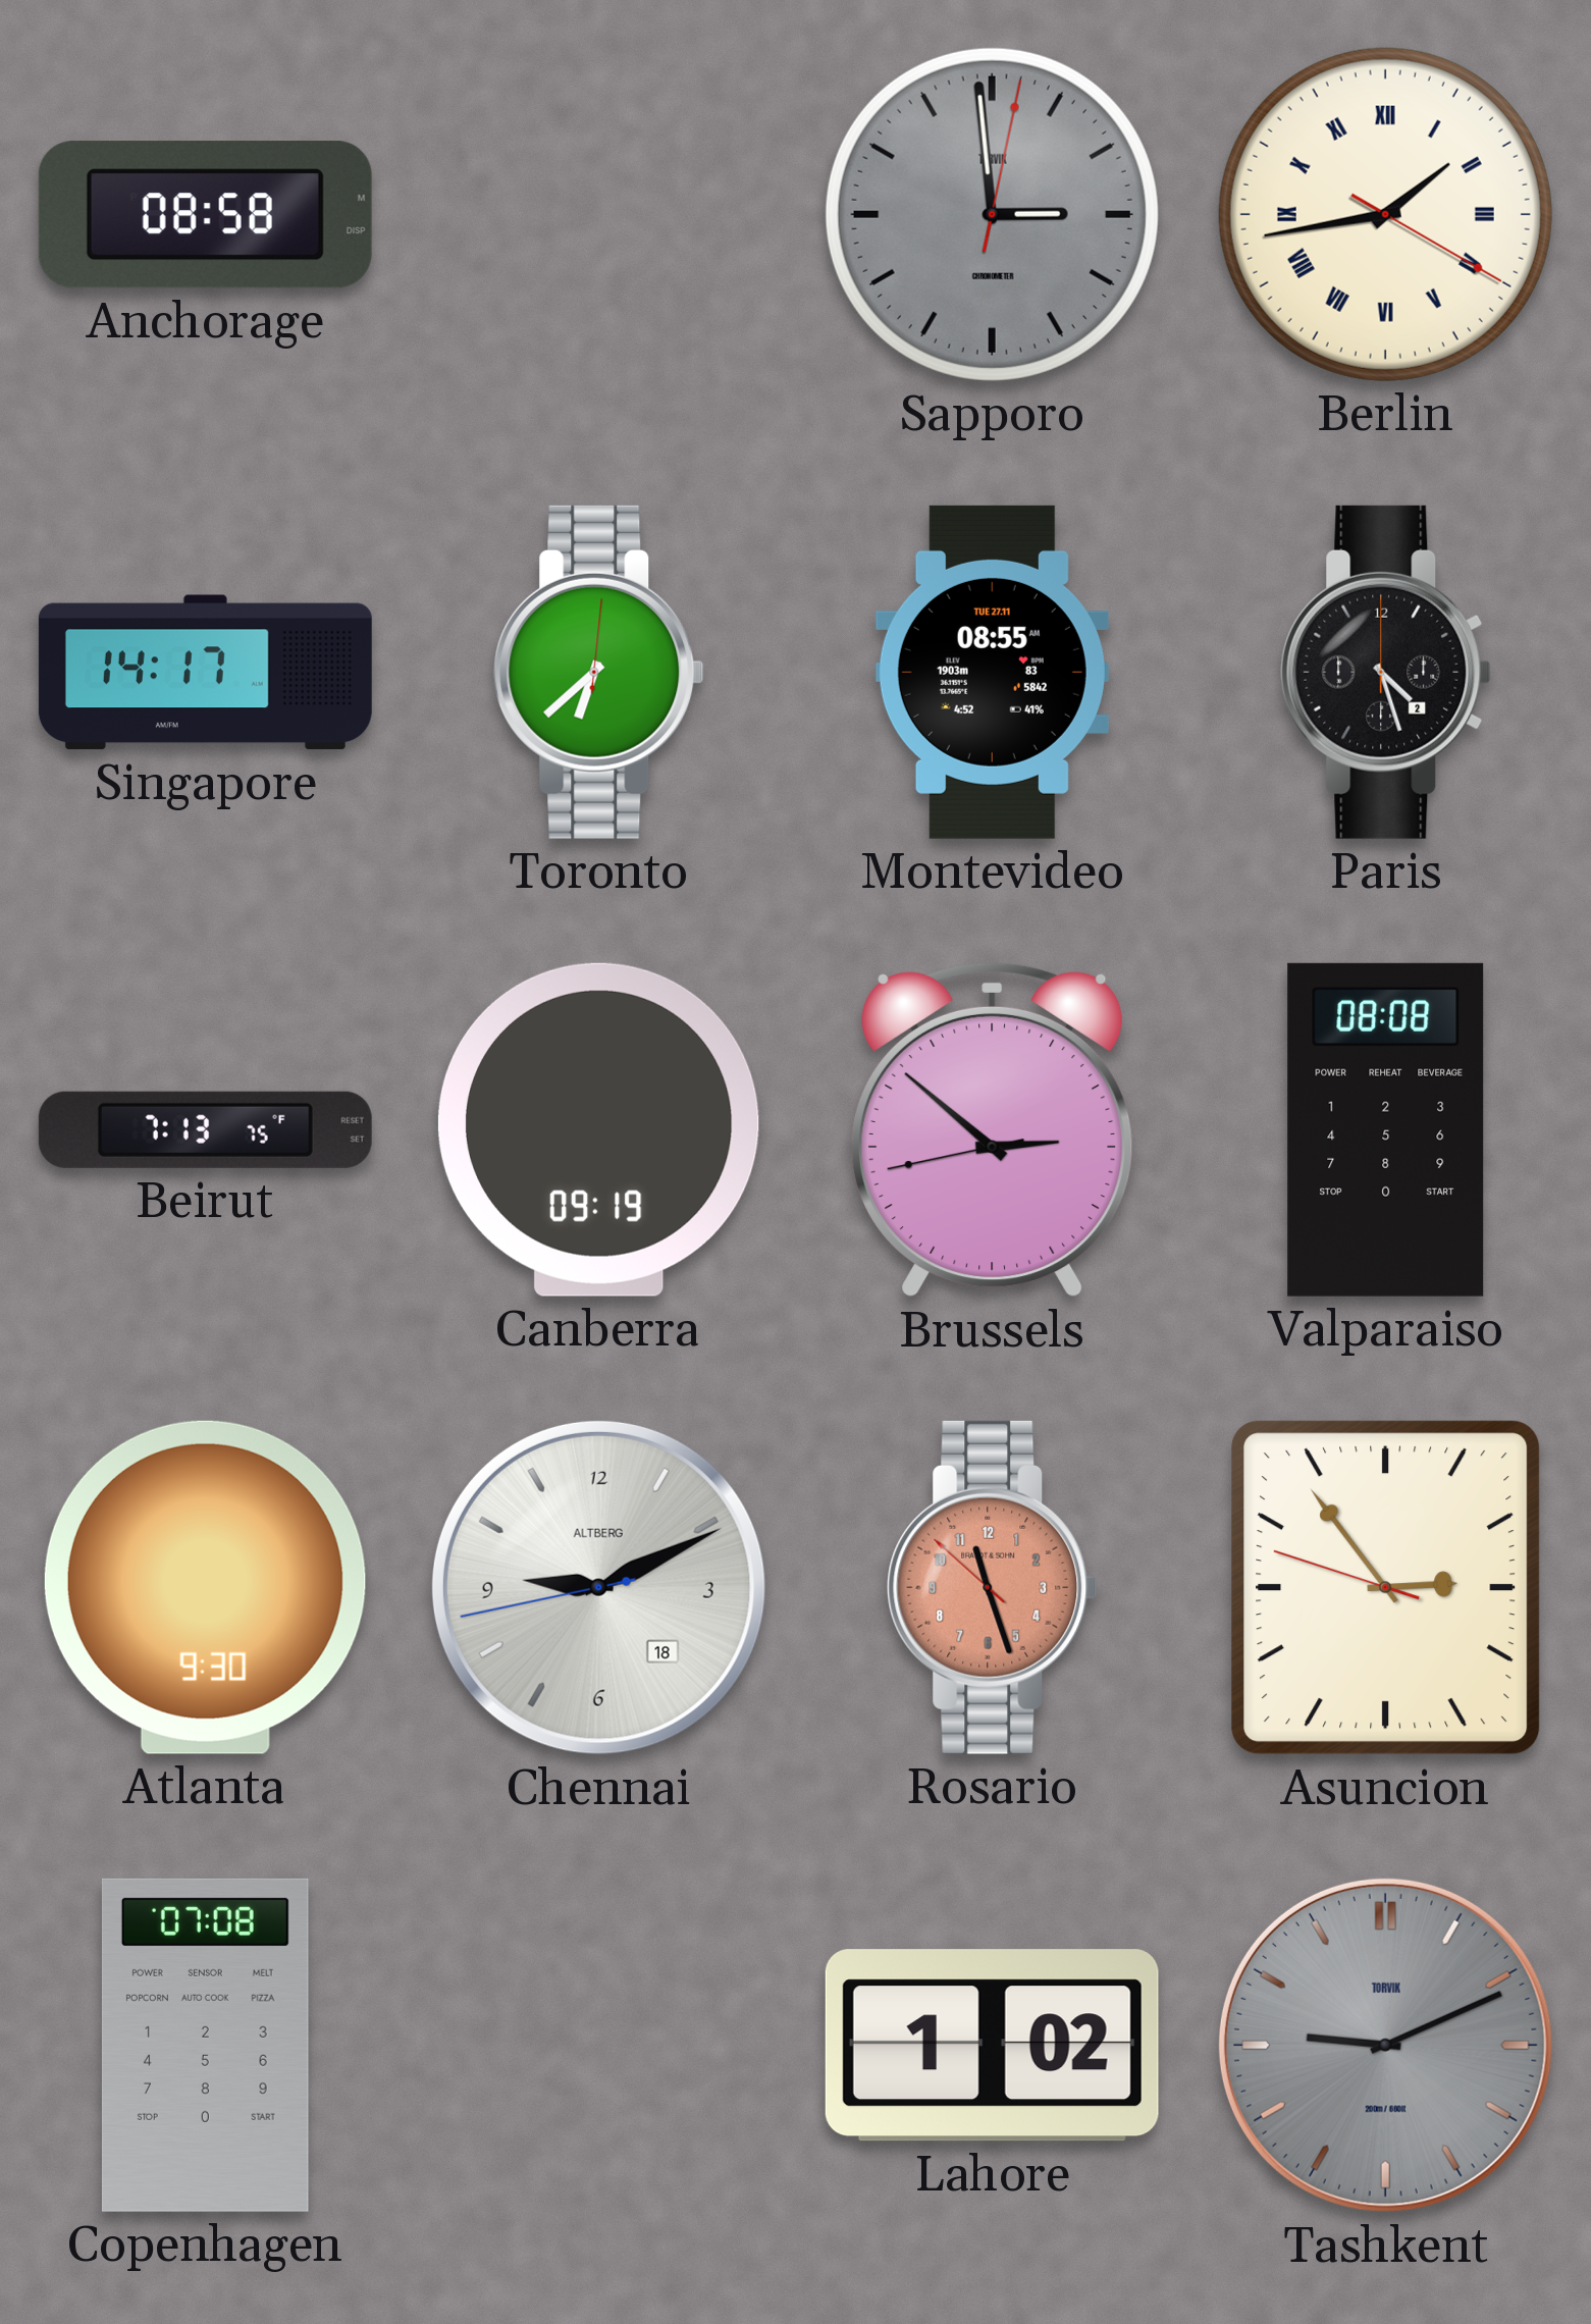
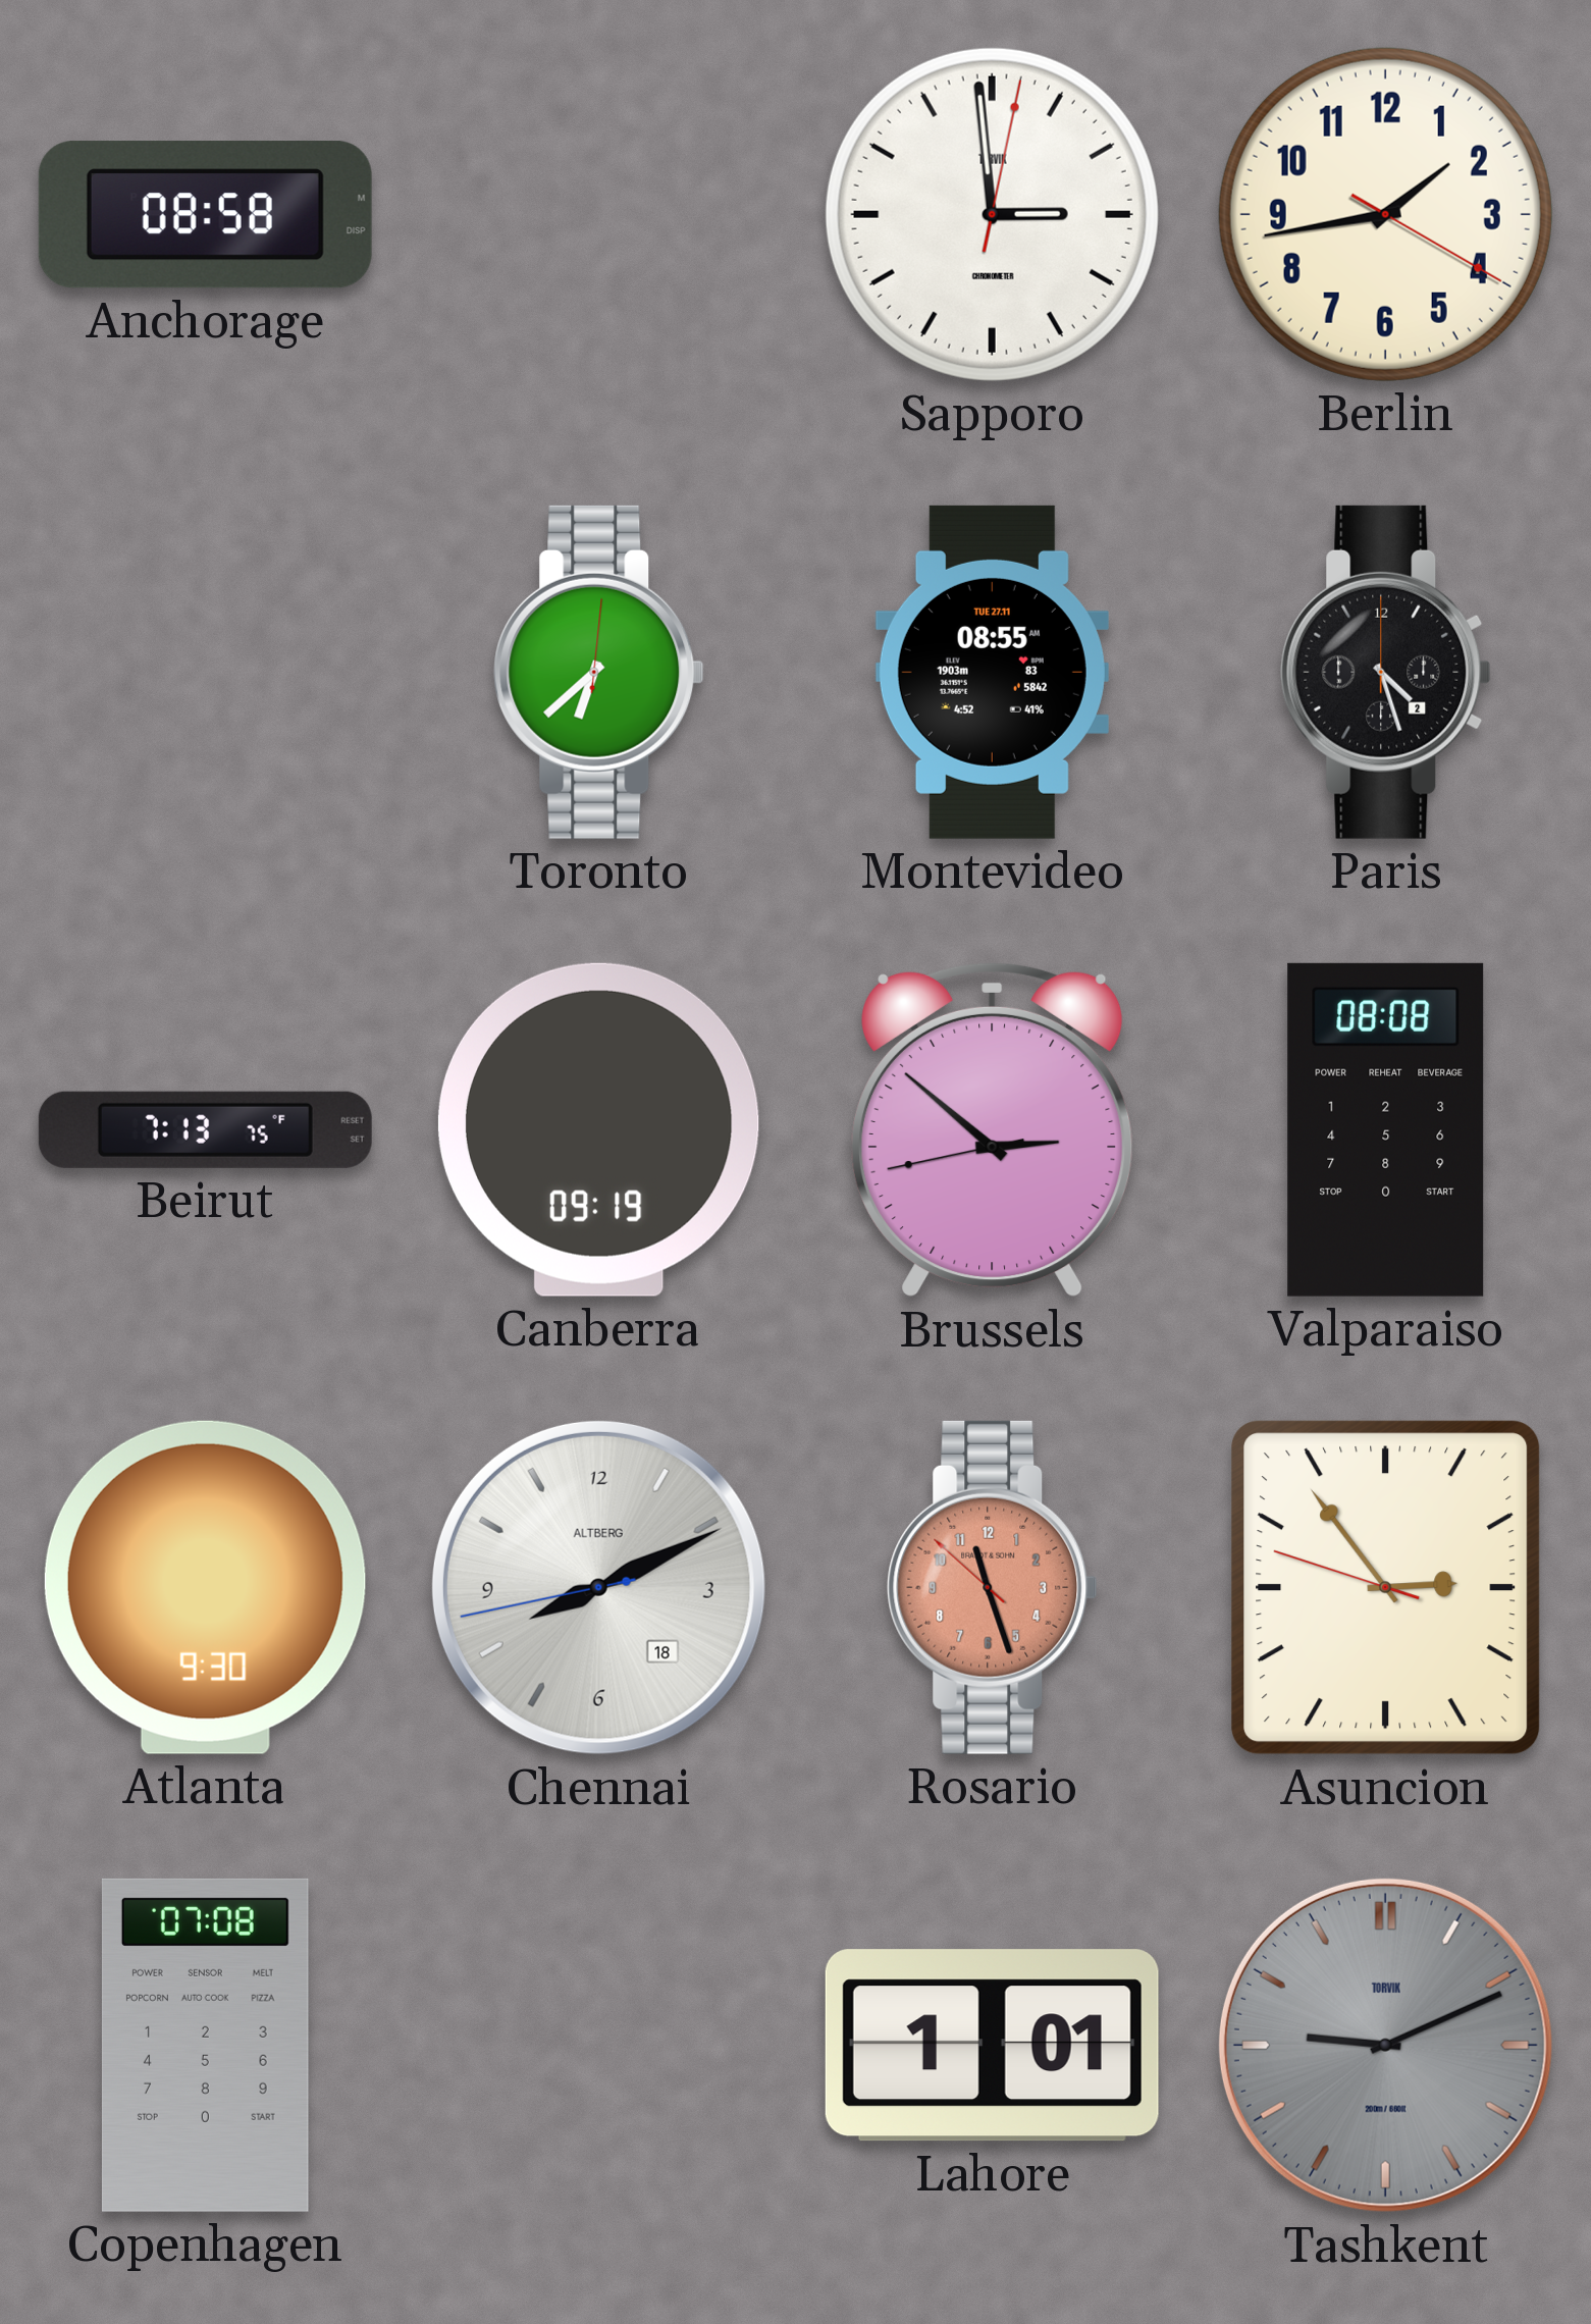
Sapporo dial: grey -> white (992, 214)
Berlin numerals: Roman -> Arabic (1385, 214)
Singapore: 14:17 -> none (205, 673)
Chennai: 9:10 -> 8:10 (598, 1587)
Lahore: 1:02 -> 1:01 (992, 2046)
